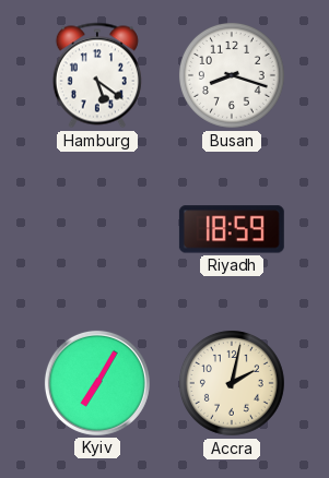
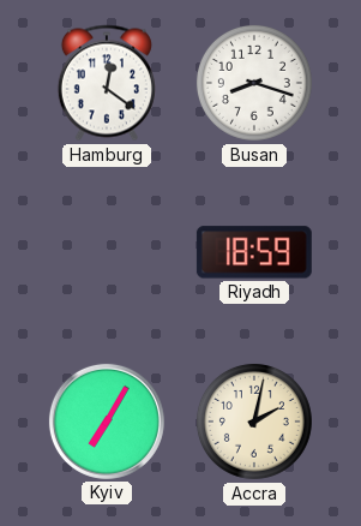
Hamburg: 5:21 -> 12:21 (107, 83)
